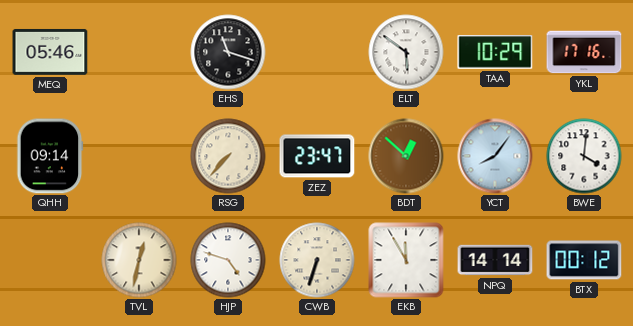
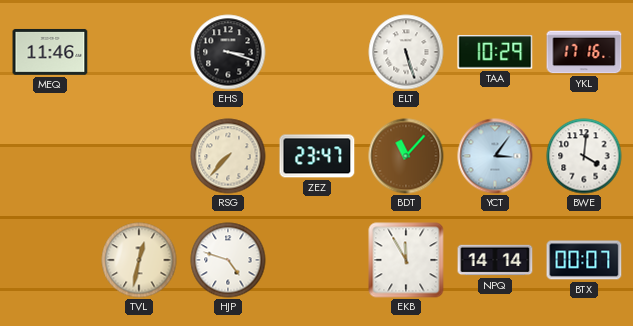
MEQ: 05:46 -> 11:46 (50, 52)
EHS: 11:18 -> 3:18 (228, 52)
ELT: 5:51 -> 5:27 (406, 52)
QHH: 09:14 -> none (50, 156)
BDT: 12:52 -> 11:07 (406, 156)
YCT: 8:06 -> 3:06 (495, 156)
CWB: 6:33 -> none (317, 260)
BTX: 00:12 -> 00:07 (584, 260)
